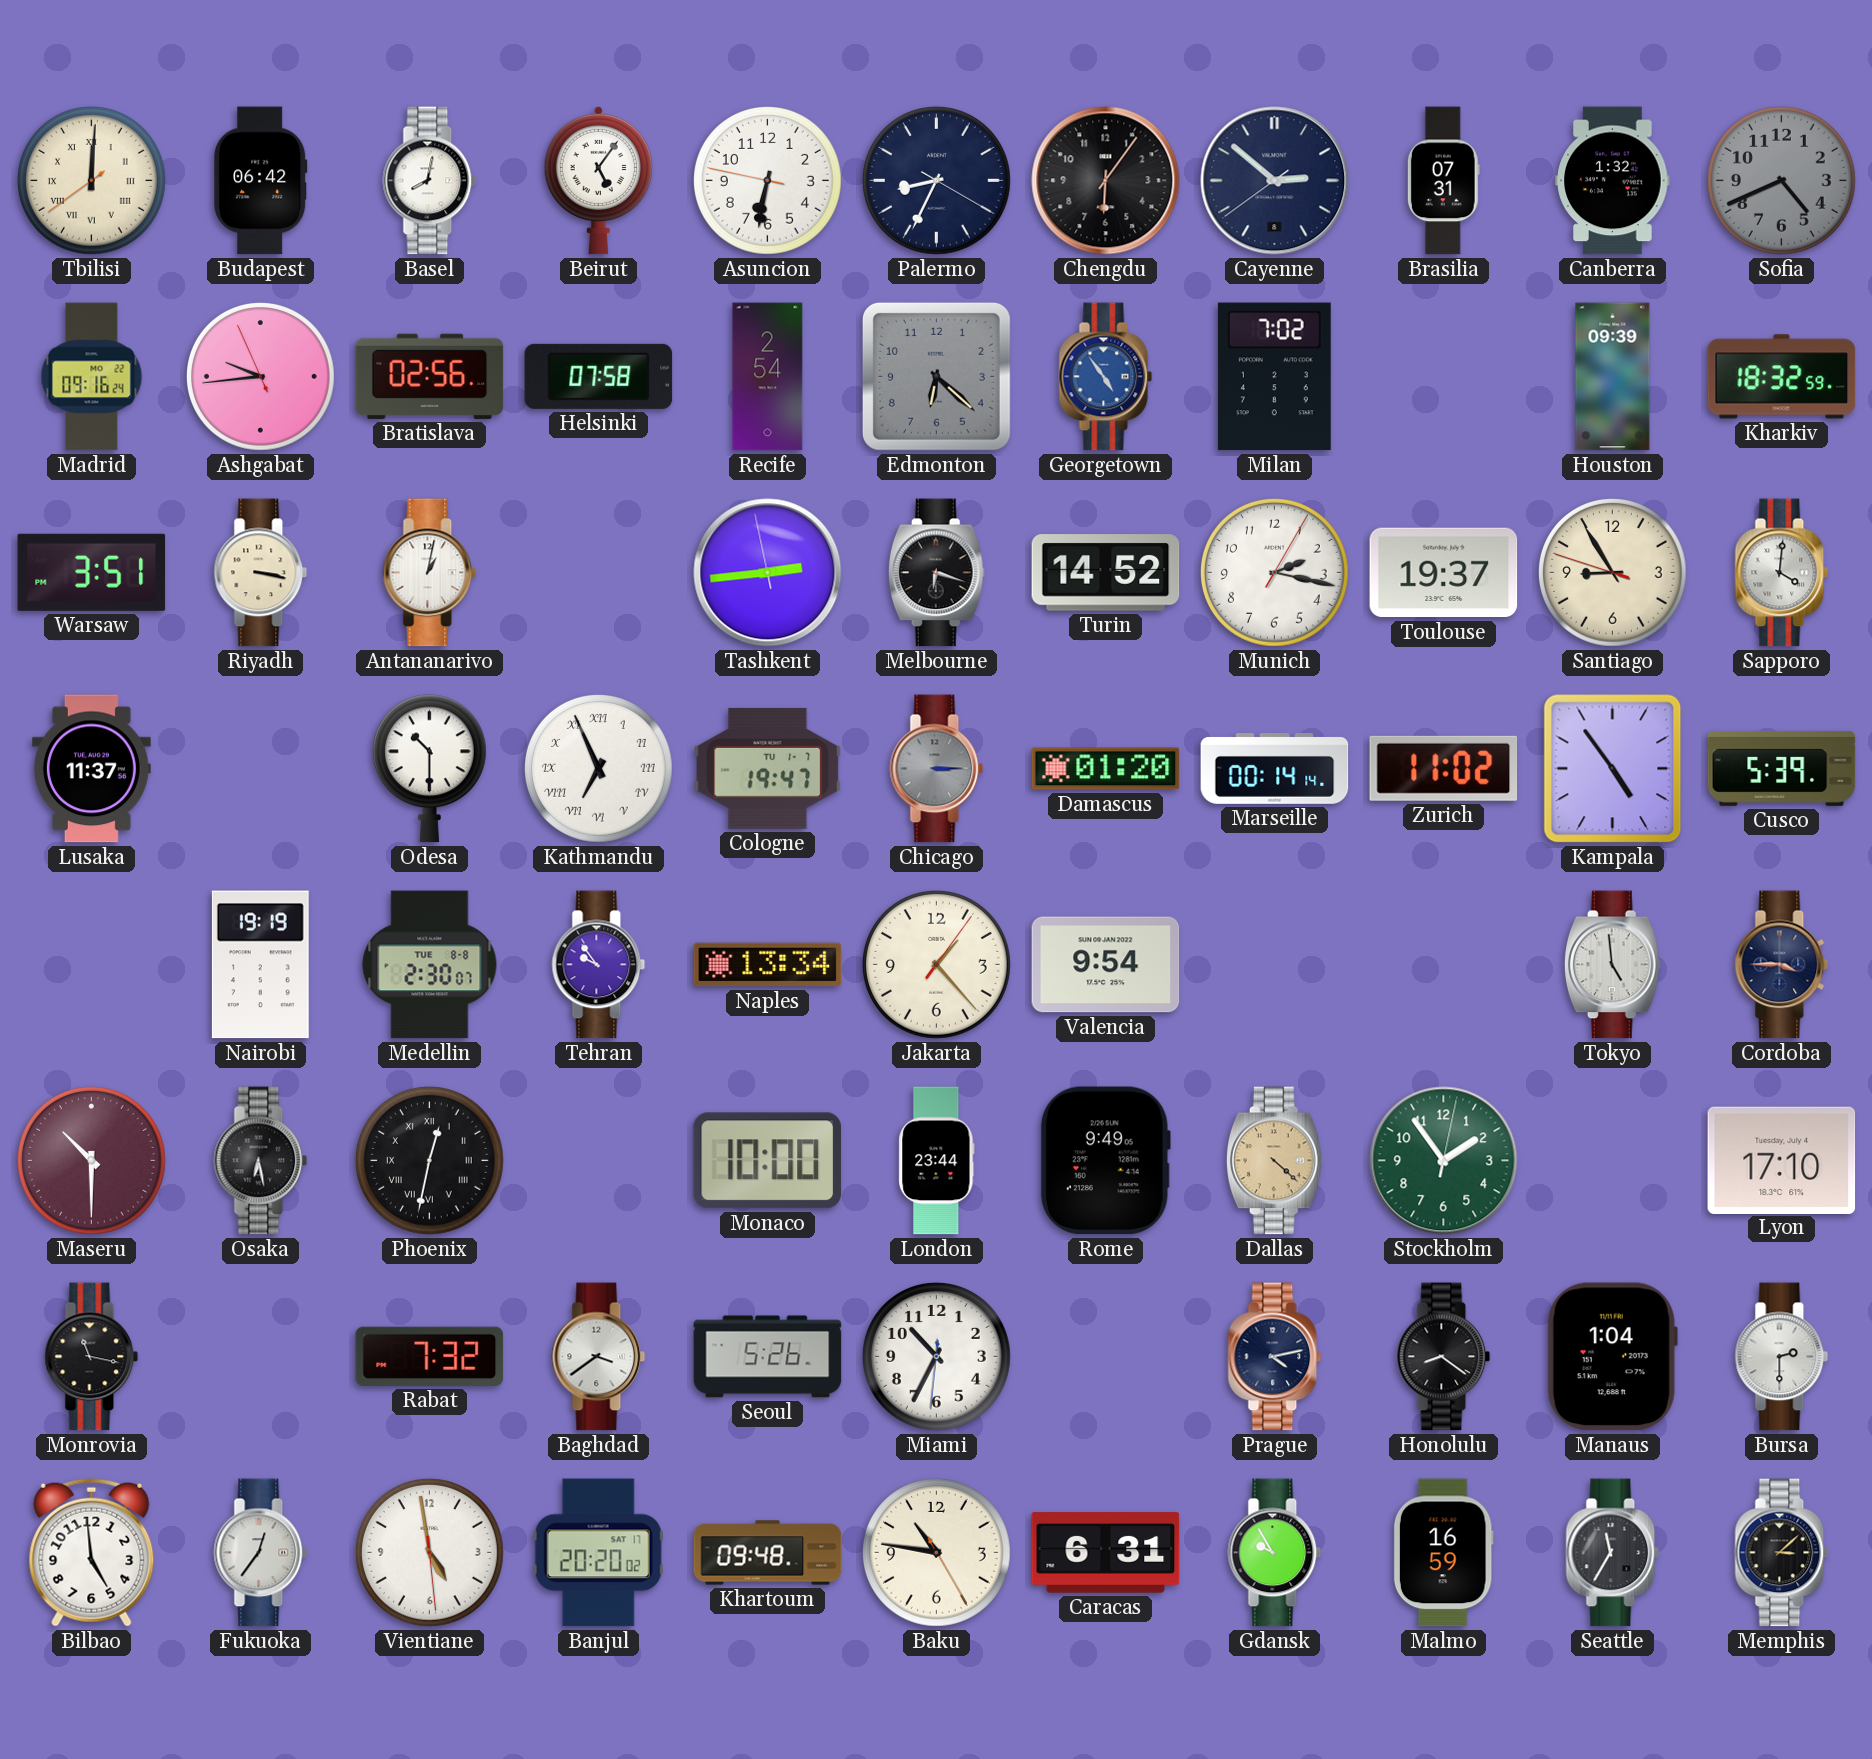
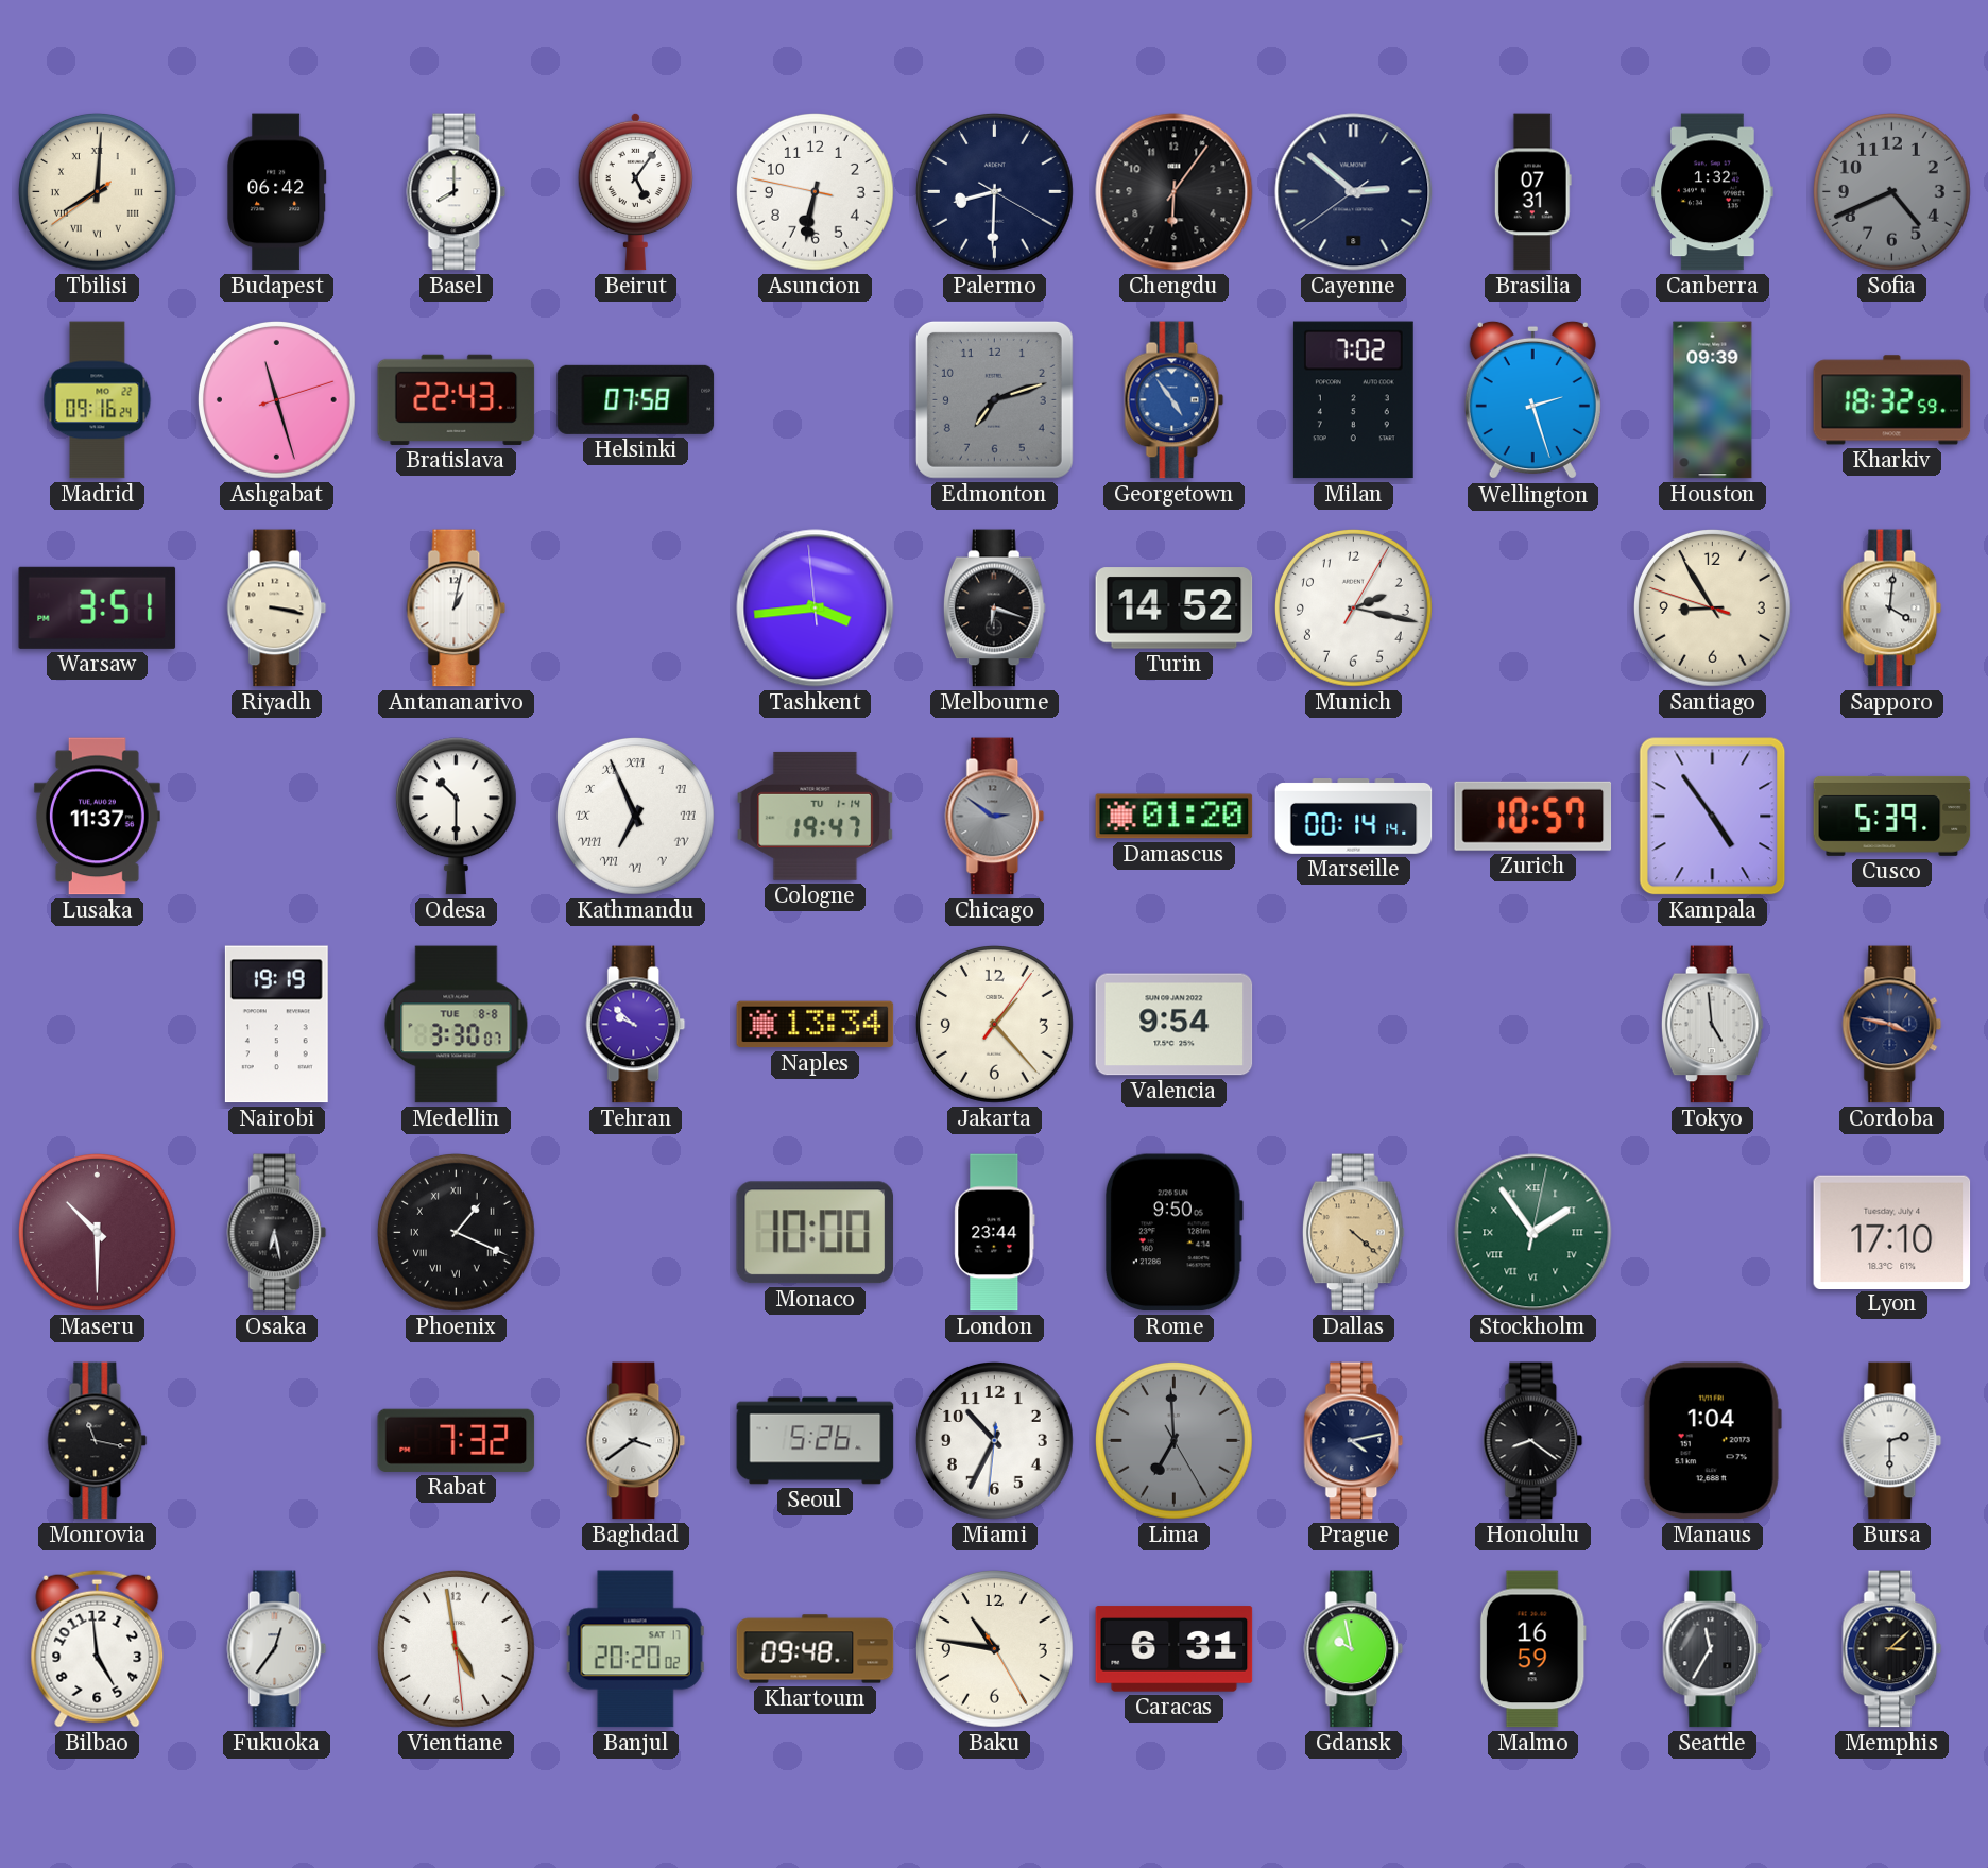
Tbilisi: 12:00 -> 8:00 (98, 192)
Basel: 8:02 -> 8:00 (457, 192)
Palermo: 8:34 -> 8:30 (995, 192)
Ashgabat: 9:43 -> 11:27 (277, 400)
Bratislava: 02:56 -> 22:43 (457, 399)
Recife: 2:54 -> none (768, 377)
Edmonton: 6:22 -> 7:12 (994, 399)
Wellington: none -> 2:27 (1532, 400)
Tashkent: 2:43 -> 3:43 (816, 609)
Toulouse: 19:37 -> none (1444, 573)
Cologne date: TU 1-7 -> TU 1-14 (816, 816)
Chicago: 3:15 -> 2:51 (995, 817)
Zurich: 11:02 -> 10:57 (1533, 816)
Medellin: 2:30 -> 3:30 (457, 1025)
Tehran: 9:54 -> 9:52 (636, 1025)
Cordoba: 3:45 -> 3:47 (1892, 1025)
Phoenix: 12:32 -> 1:19 (457, 1233)
Rome: 9:49 -> 9:50 (1173, 1233)
Stockholm numerals: Arabic -> Roman (1533, 1233)
Lima: none -> 6:59 (1175, 1441)
Gdansk: 9:55 -> 9:58 (1354, 1649)
